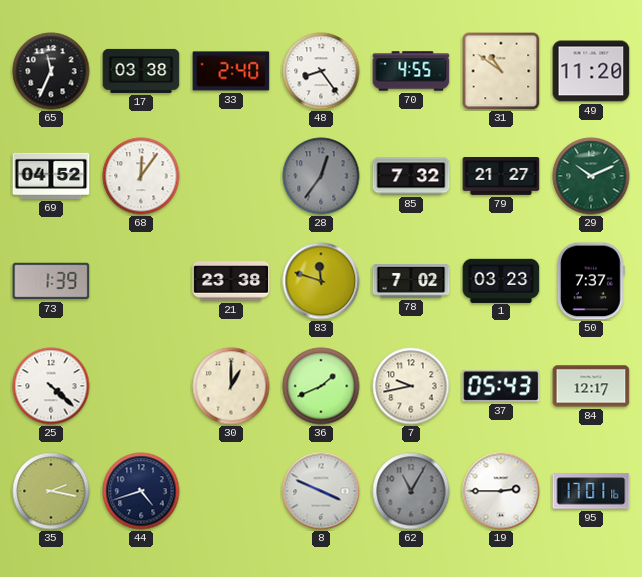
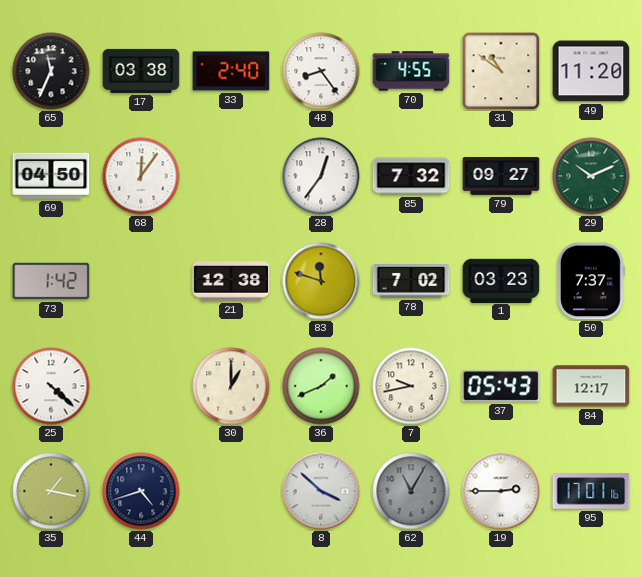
69: 04:52 -> 04:50 (51, 176)
28 dial: grey -> white (321, 176)
79: 21:27 -> 09:27 (501, 177)
73: 1:39 -> 1:42 (51, 281)
21: 23:38 -> 12:38 (231, 281)
35: 2:17 -> 1:17 (51, 491)
8: 3:49 -> 3:52 (321, 491)
